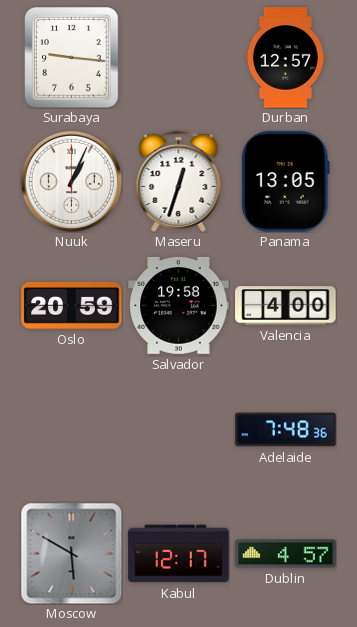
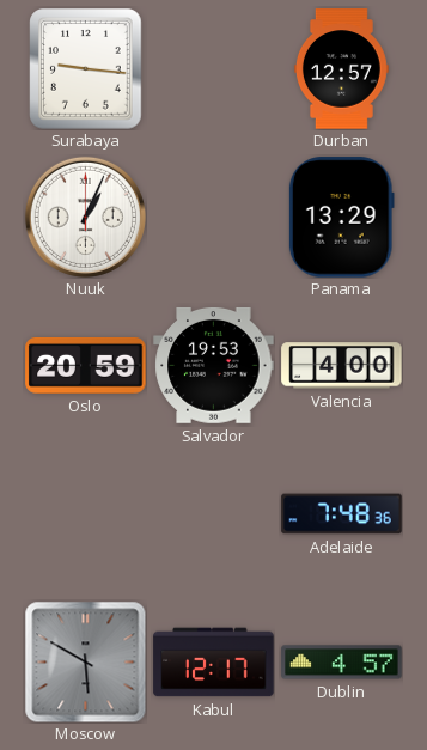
Maseru: 12:33 -> none (179, 181)
Panama: 13:05 -> 13:29 (341, 218)
Salvador: 19:58 -> 19:53 (214, 365)
